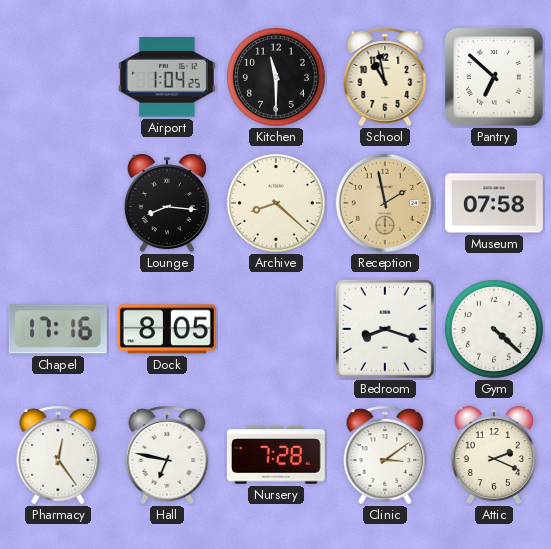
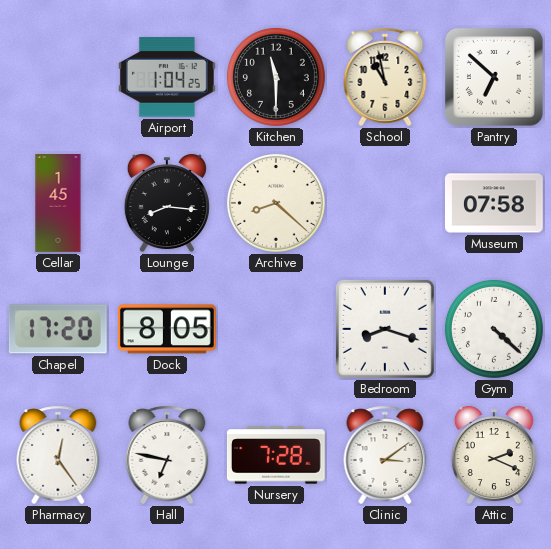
Cellar: none -> 1:45 (58, 204)
Reception: 1:58 -> none (385, 203)
Chapel: 17:16 -> 17:20 (58, 329)
